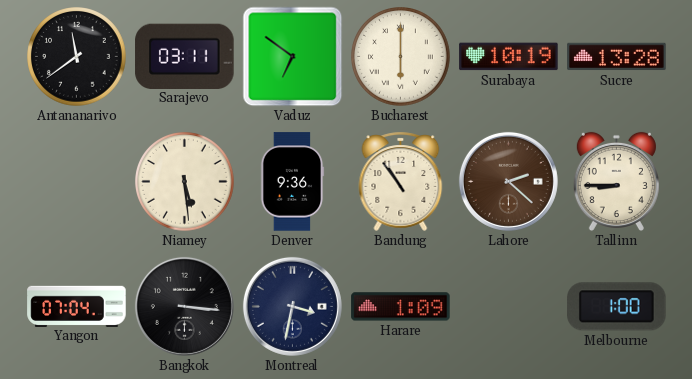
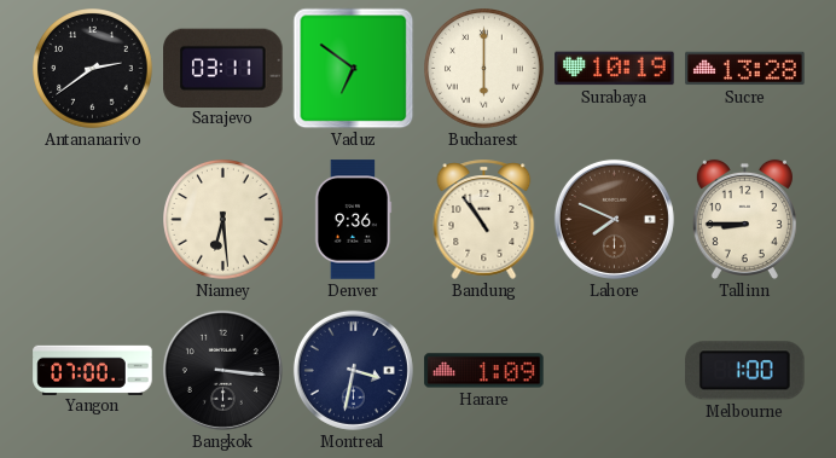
Antananarivo: 11:39 -> 2:39 (93, 69)
Niamey: 5:29 -> 6:29 (223, 220)
Lahore: 2:22 -> 7:49 (614, 219)
Yangon: 07:04 -> 07:00 (93, 370)
